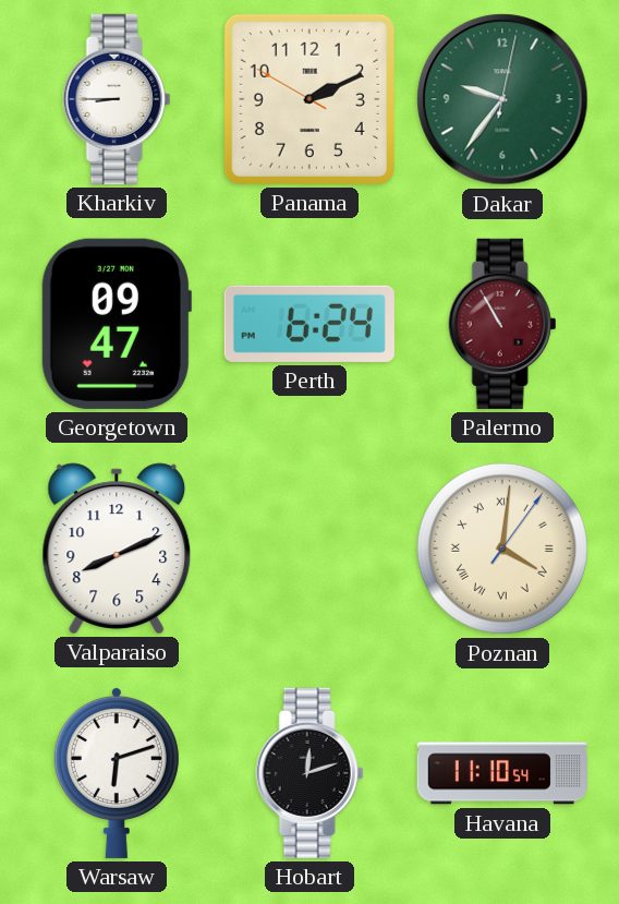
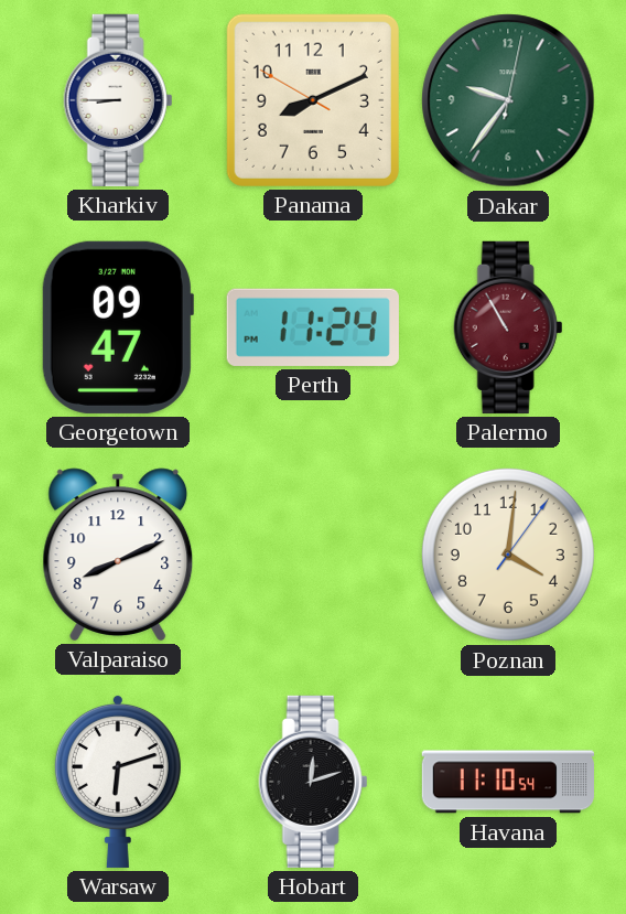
Panama: 2:10 -> 8:10 (313, 100)
Perth: 6:24 -> 11:24 (313, 327)
Poznan numerals: Roman -> Arabic (508, 555)
